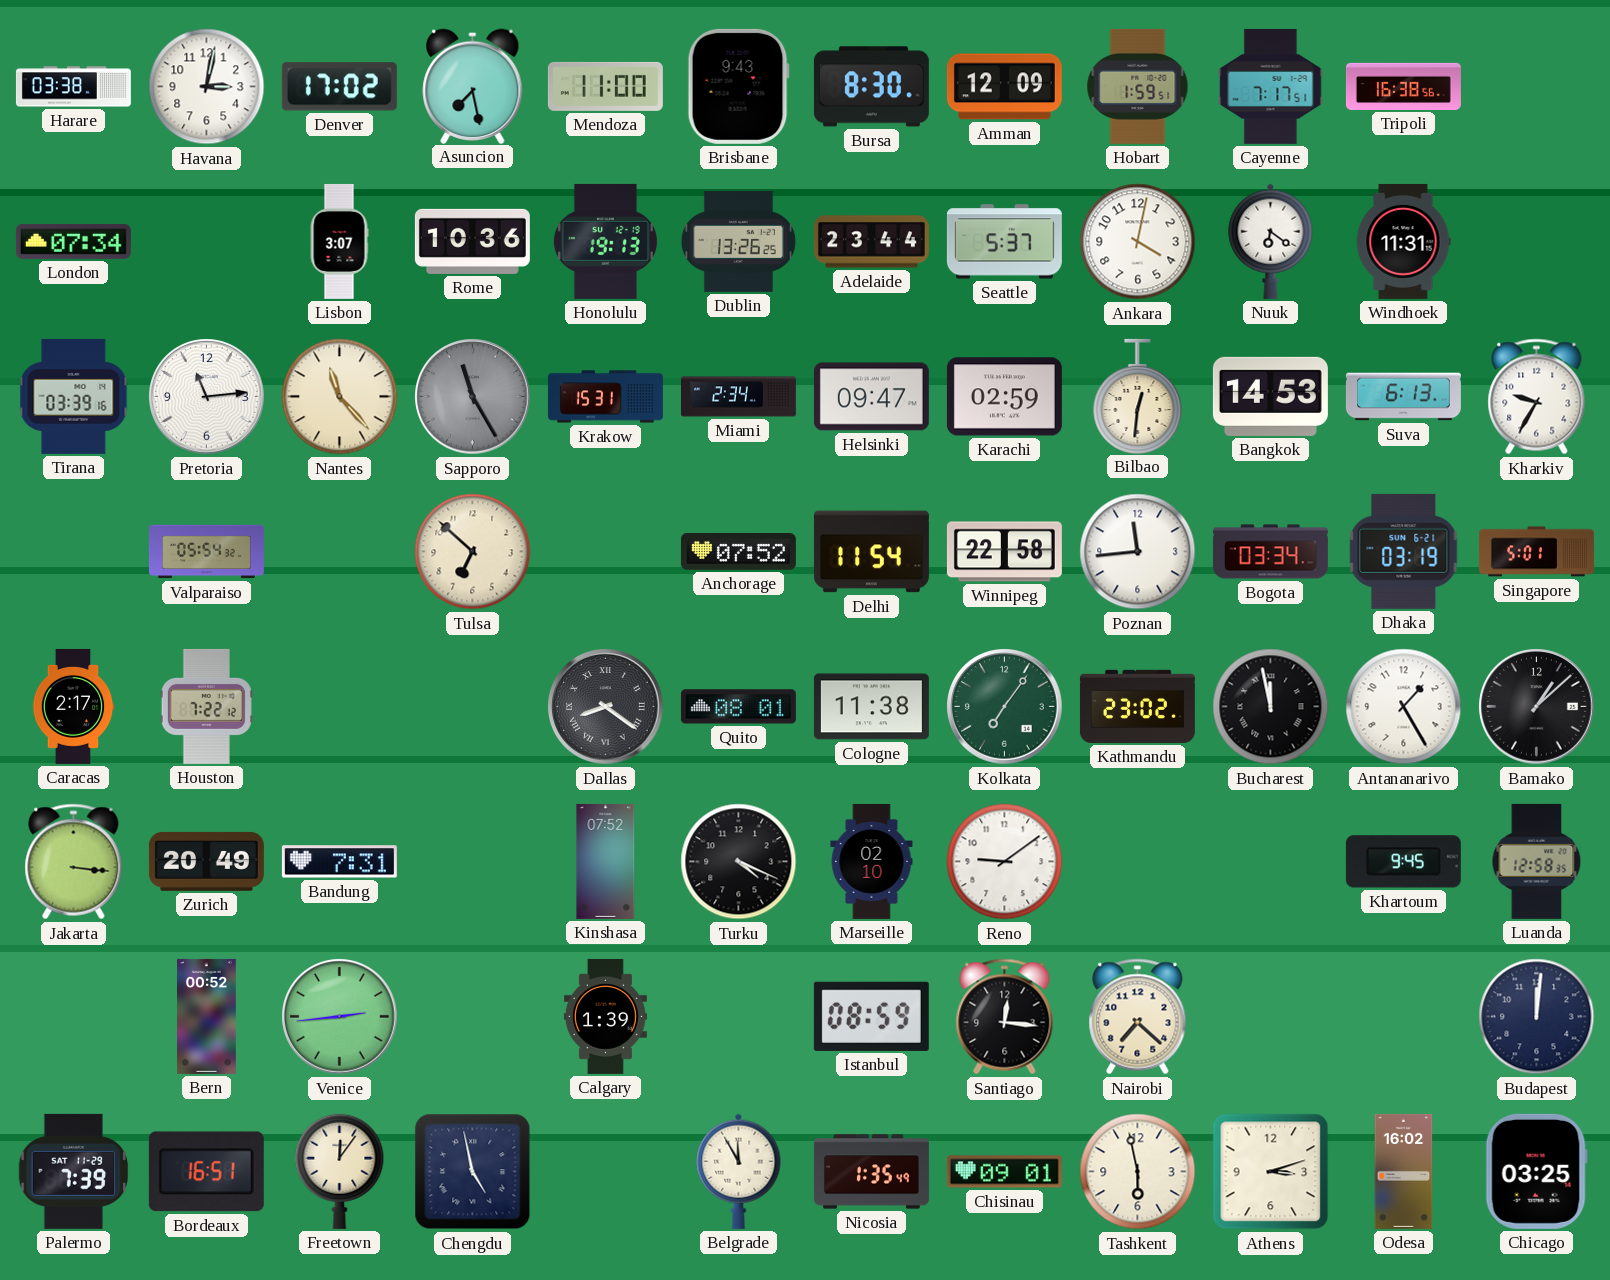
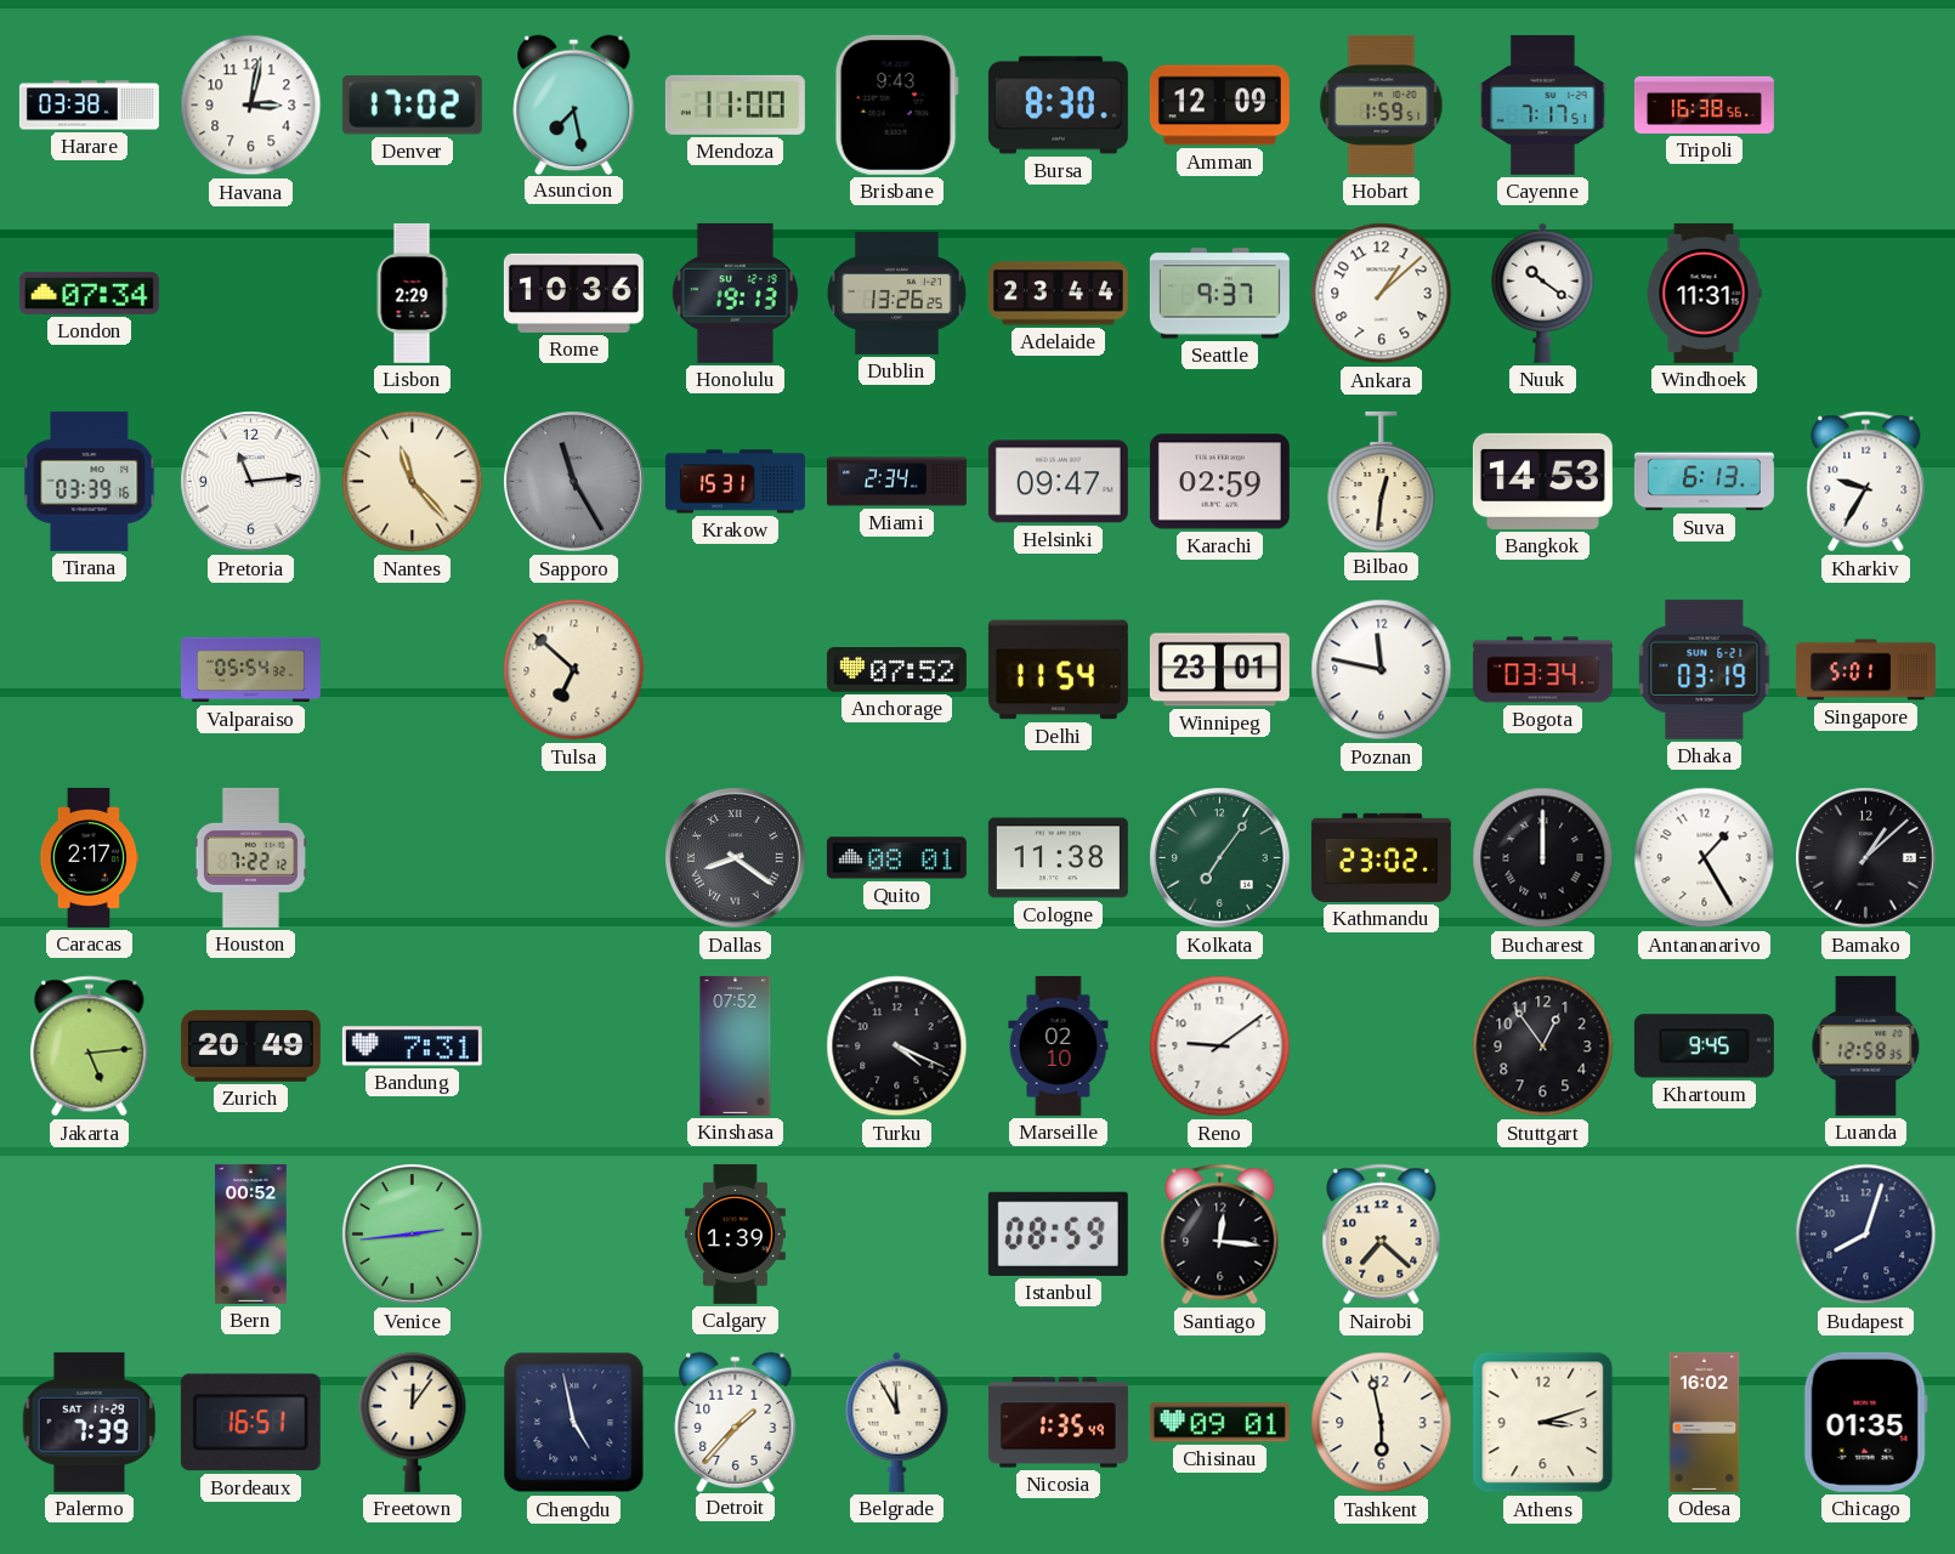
Lisbon: 3:07 -> 2:29 (412, 293)
Seattle: 5:37 -> 9:37 (1219, 294)
Ankara: 4:02 -> 1:08 (1382, 294)
Nuuk: 6:21 -> 10:21 (1543, 293)
Winnipeg: 22:58 -> 23:01 (1219, 670)
Poznan: 11:44 -> 11:47 (1382, 670)
Bucharest: 11:58 -> 12:00 (1543, 858)
Jakarta: 3:16 -> 5:14 (90, 1047)
Stuttgart: none -> 12:54 (1543, 1047)
Budapest: 12:01 -> 8:03 (1866, 1235)
Detroit: none -> 1:37 (736, 1422)
Chicago: 03:25 -> 01:35 (1865, 1422)
